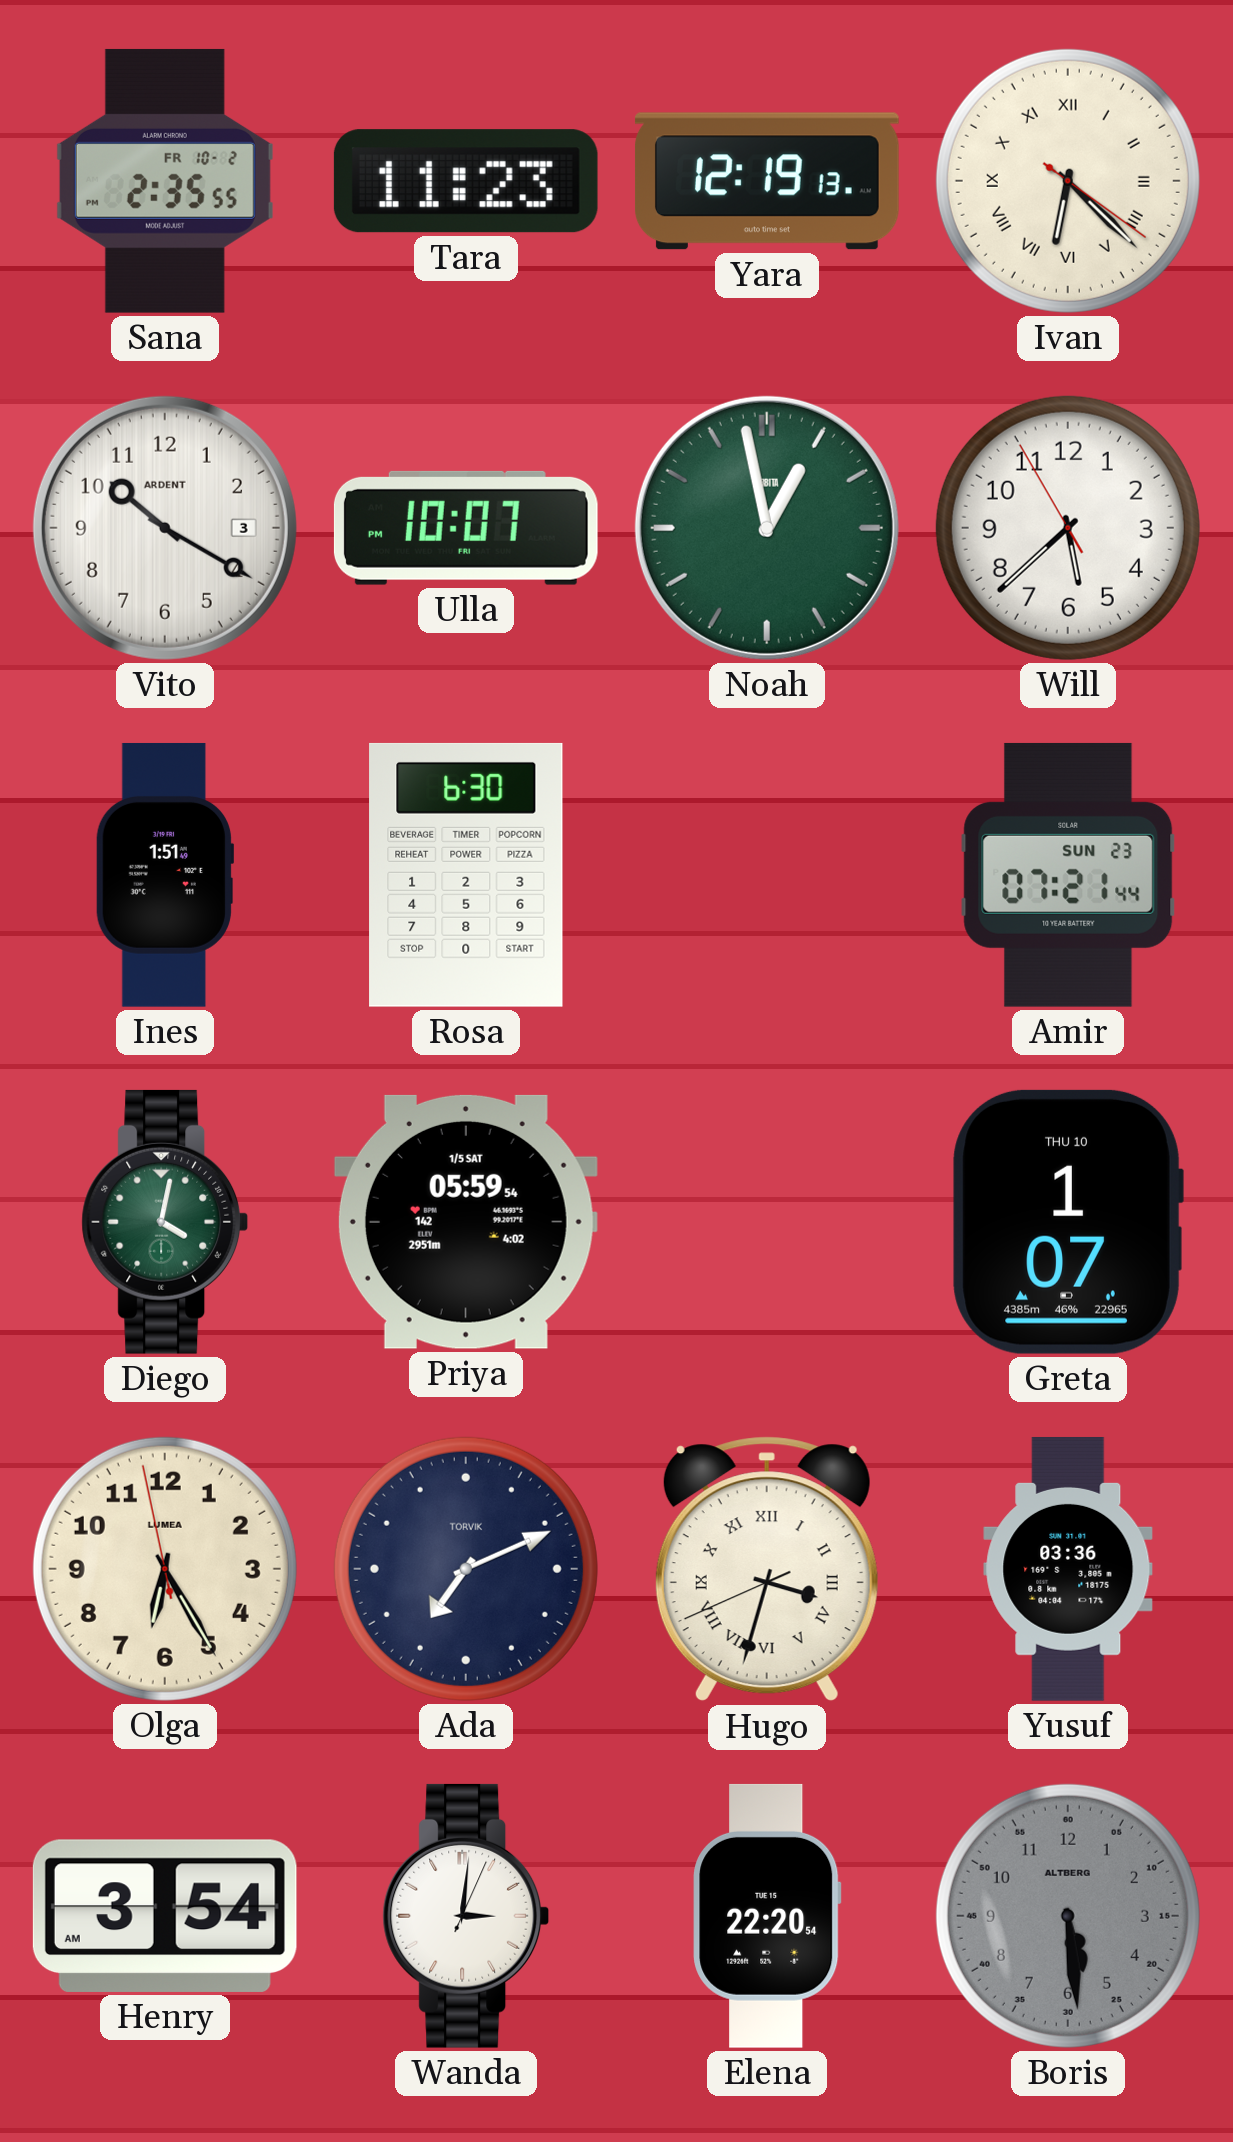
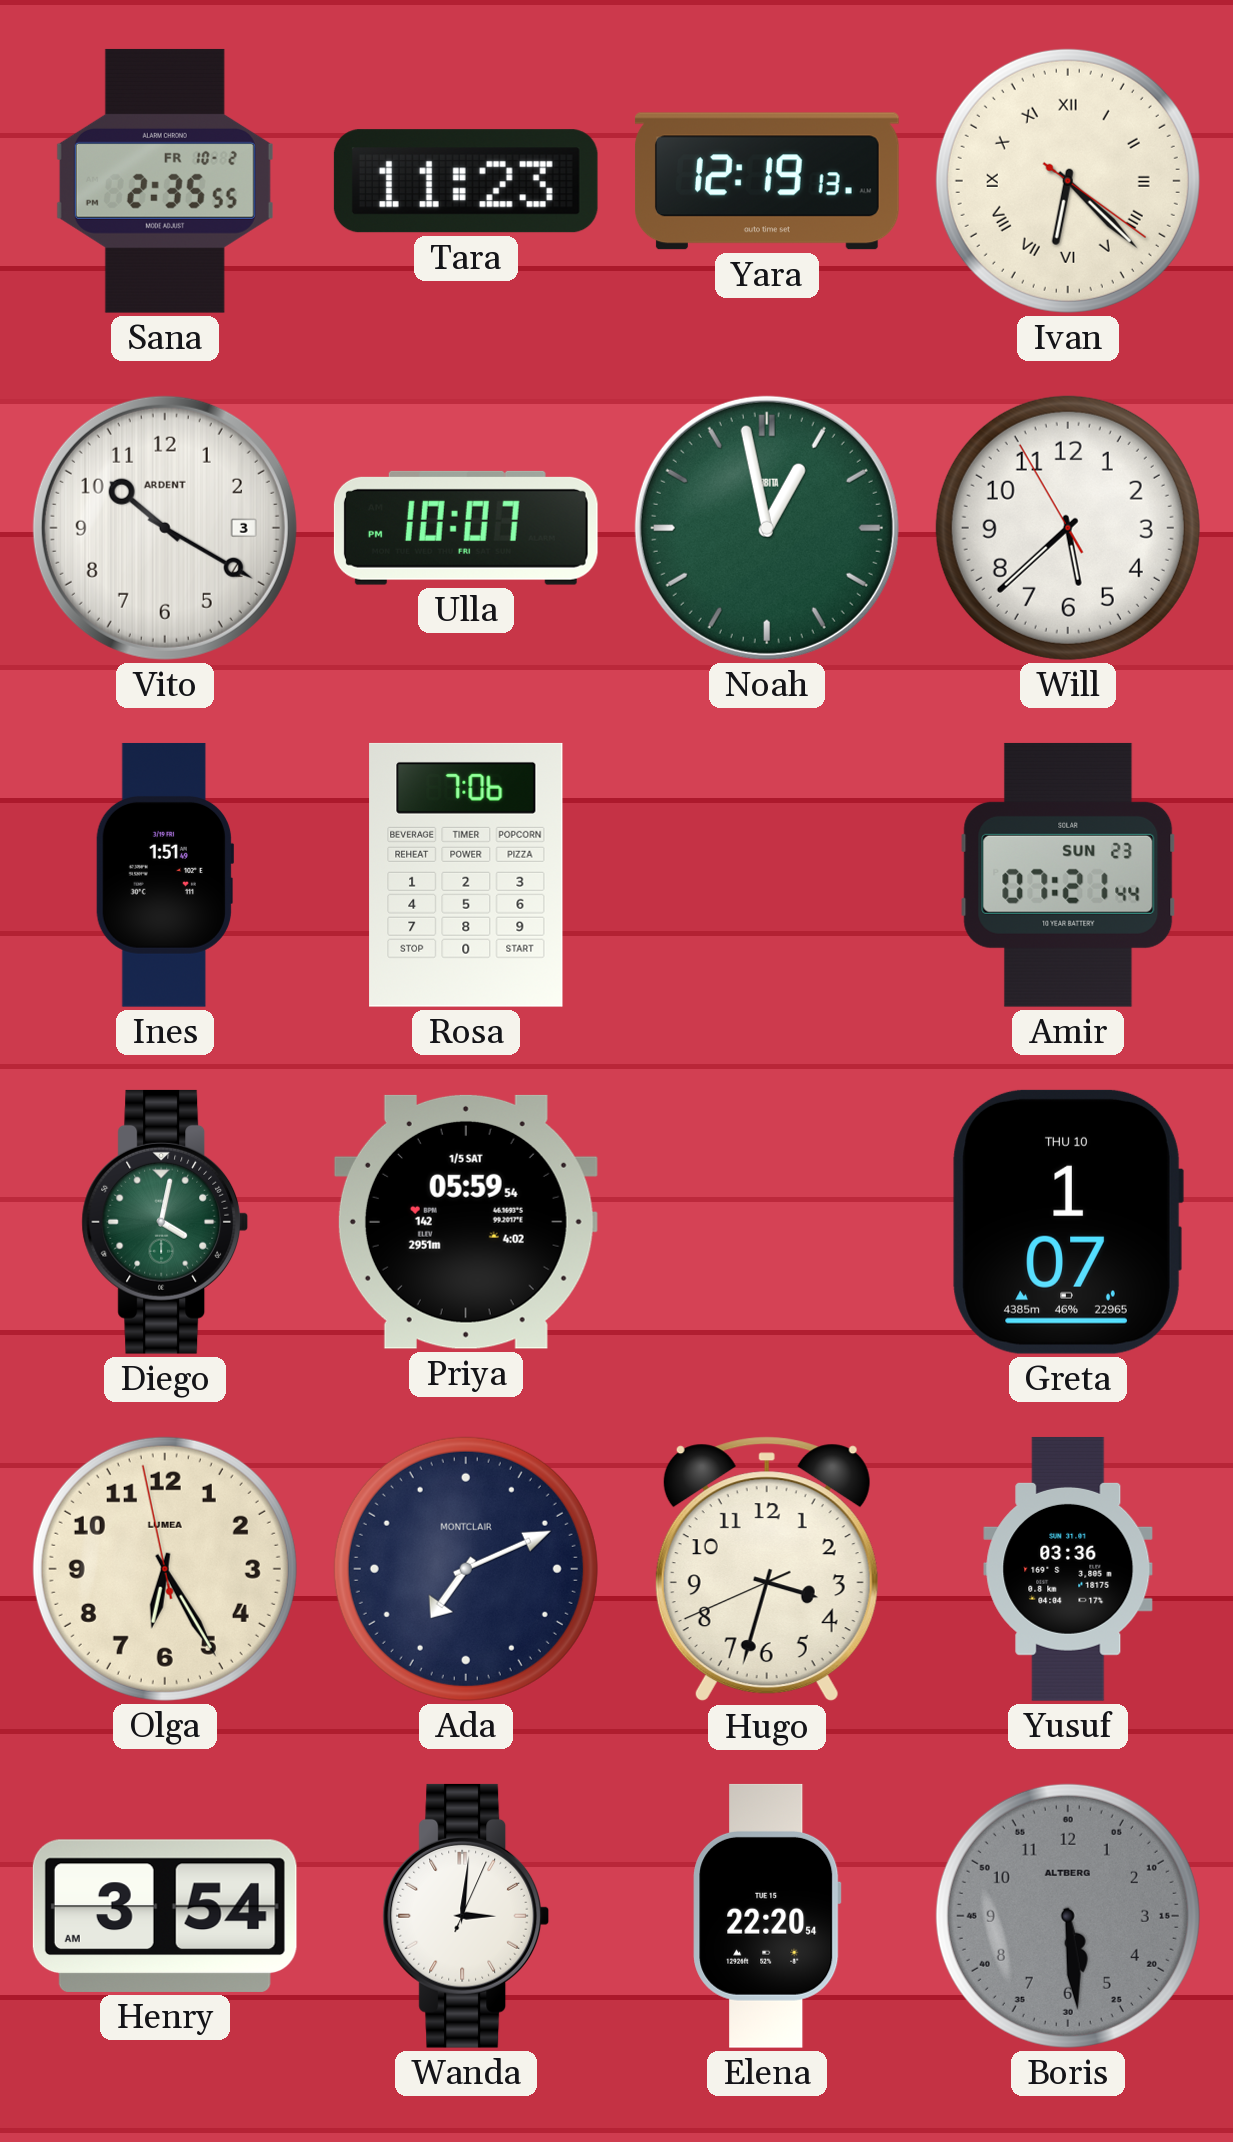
Rosa: 6:30 -> 7:06 (466, 875)
Ada brand: TORVIK -> MONTCLAIR (466, 1569)
Hugo numerals: Roman -> Arabic (767, 1569)
